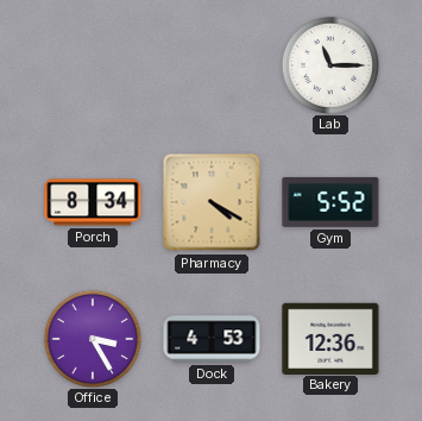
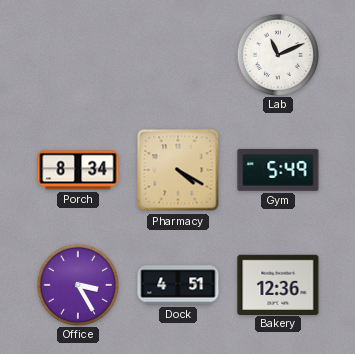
Lab: 11:15 -> 11:11 (277, 54)
Gym: 5:52 -> 5:49 (278, 170)
Dock: 4:53 -> 4:51 (178, 285)
